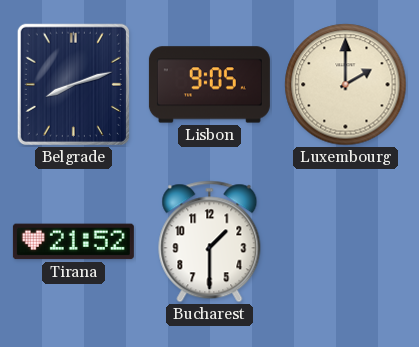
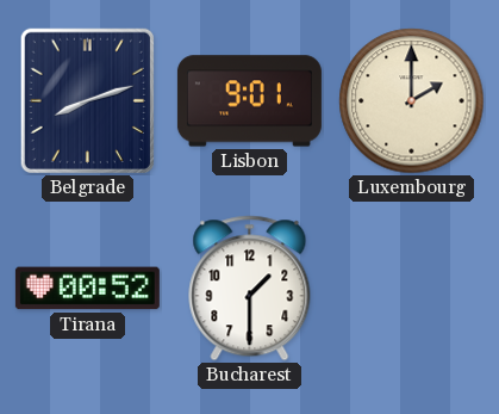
Lisbon: 9:05 -> 9:01 (249, 101)
Tirana: 21:52 -> 00:52 (87, 289)
